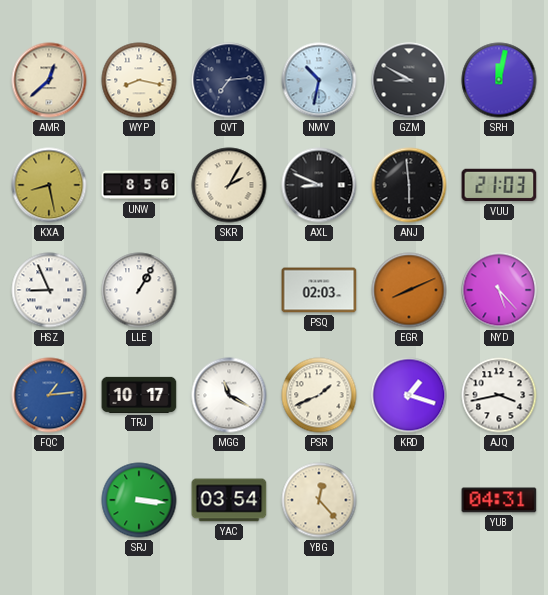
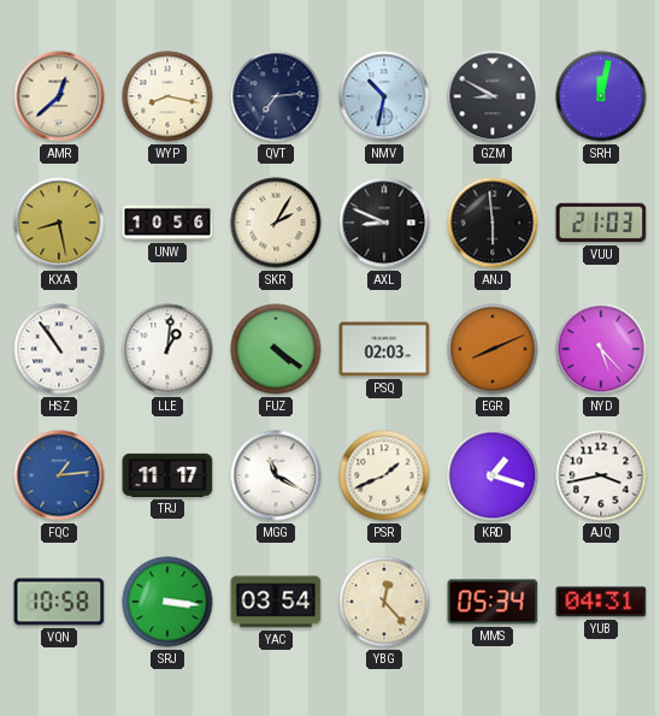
UNW: 8:56 -> 10:56 (167, 223)
HSZ: 8:56 -> 10:54 (59, 349)
LLE: 1:05 -> 1:01 (167, 349)
FUZ: none -> 4:21 (276, 349)
TRJ: 10:17 -> 11:17 (167, 475)
VQN: none -> 10:58 (59, 602)
MMS: none -> 05:34 (493, 602)
